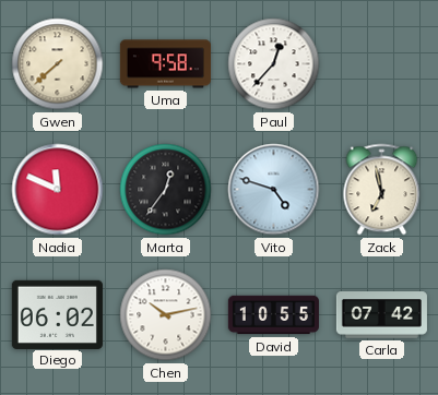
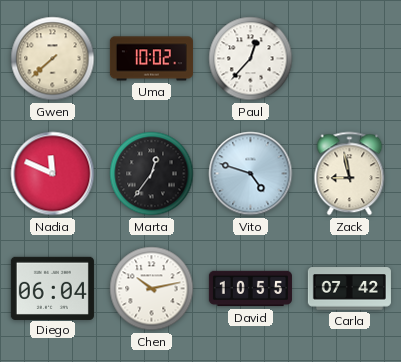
Uma: 9:58 -> 10:02 (151, 59)
Zack: 6:58 -> 8:58 (350, 174)
Diego: 06:02 -> 06:04 (52, 288)
